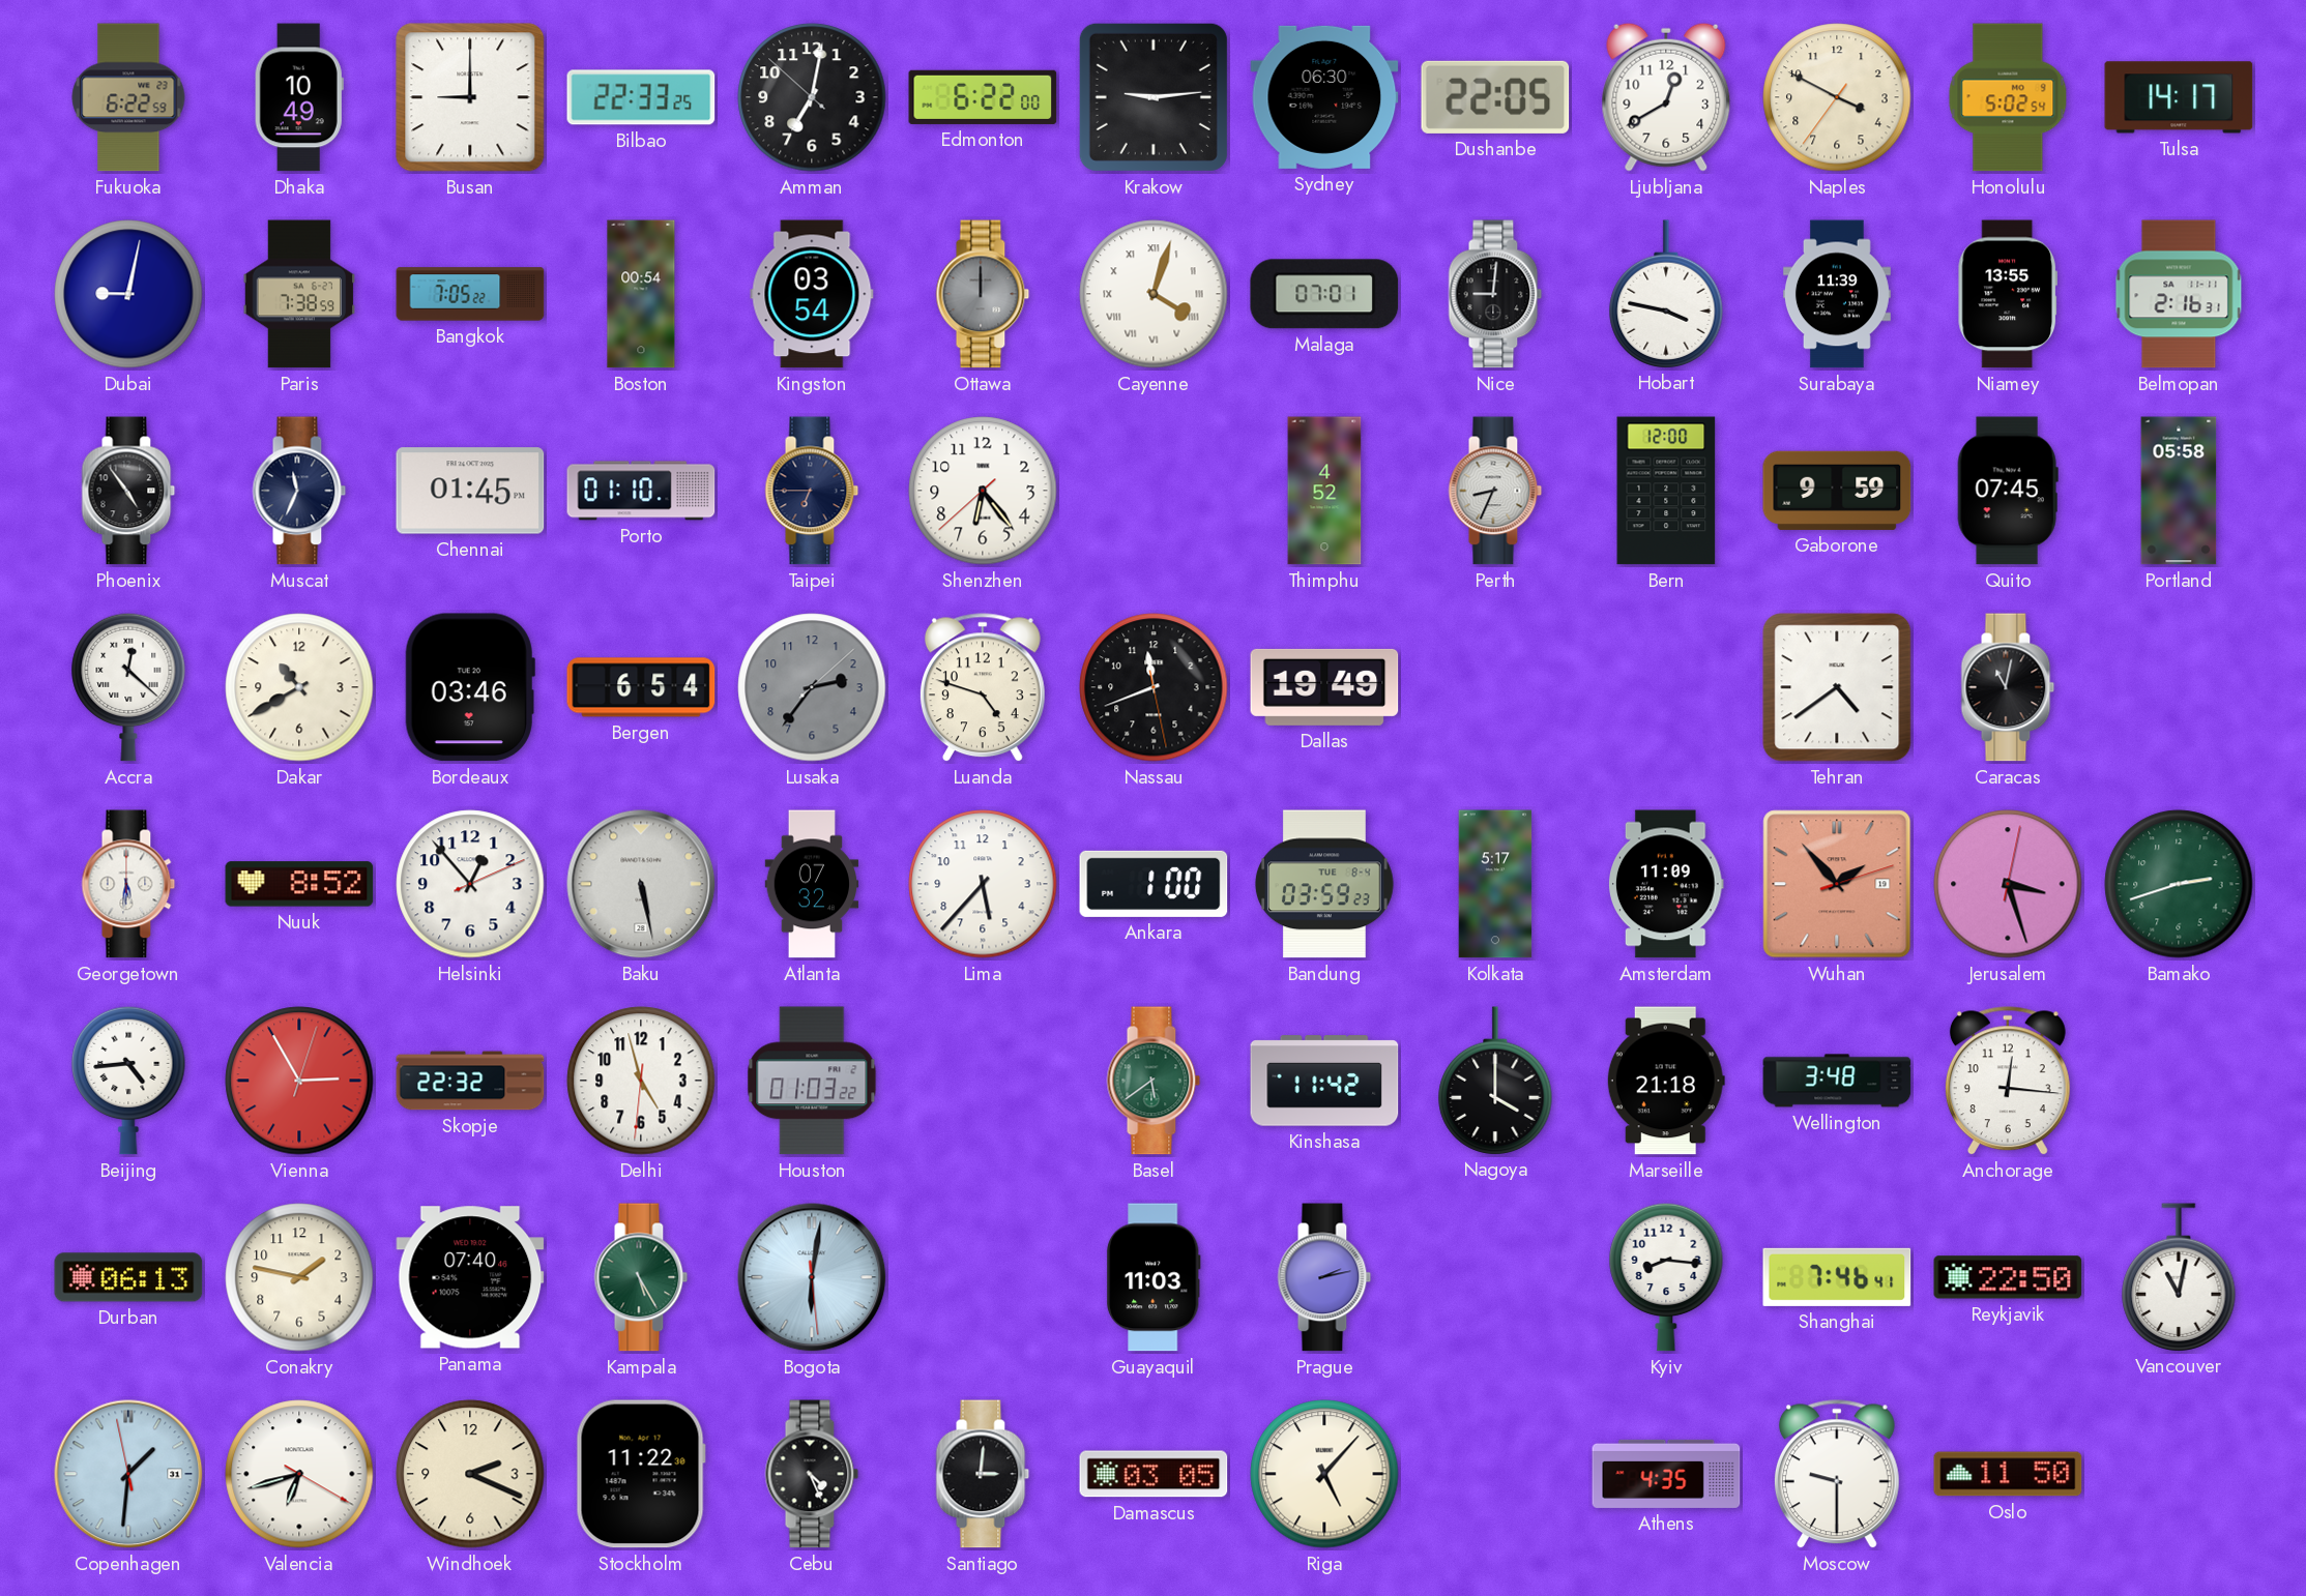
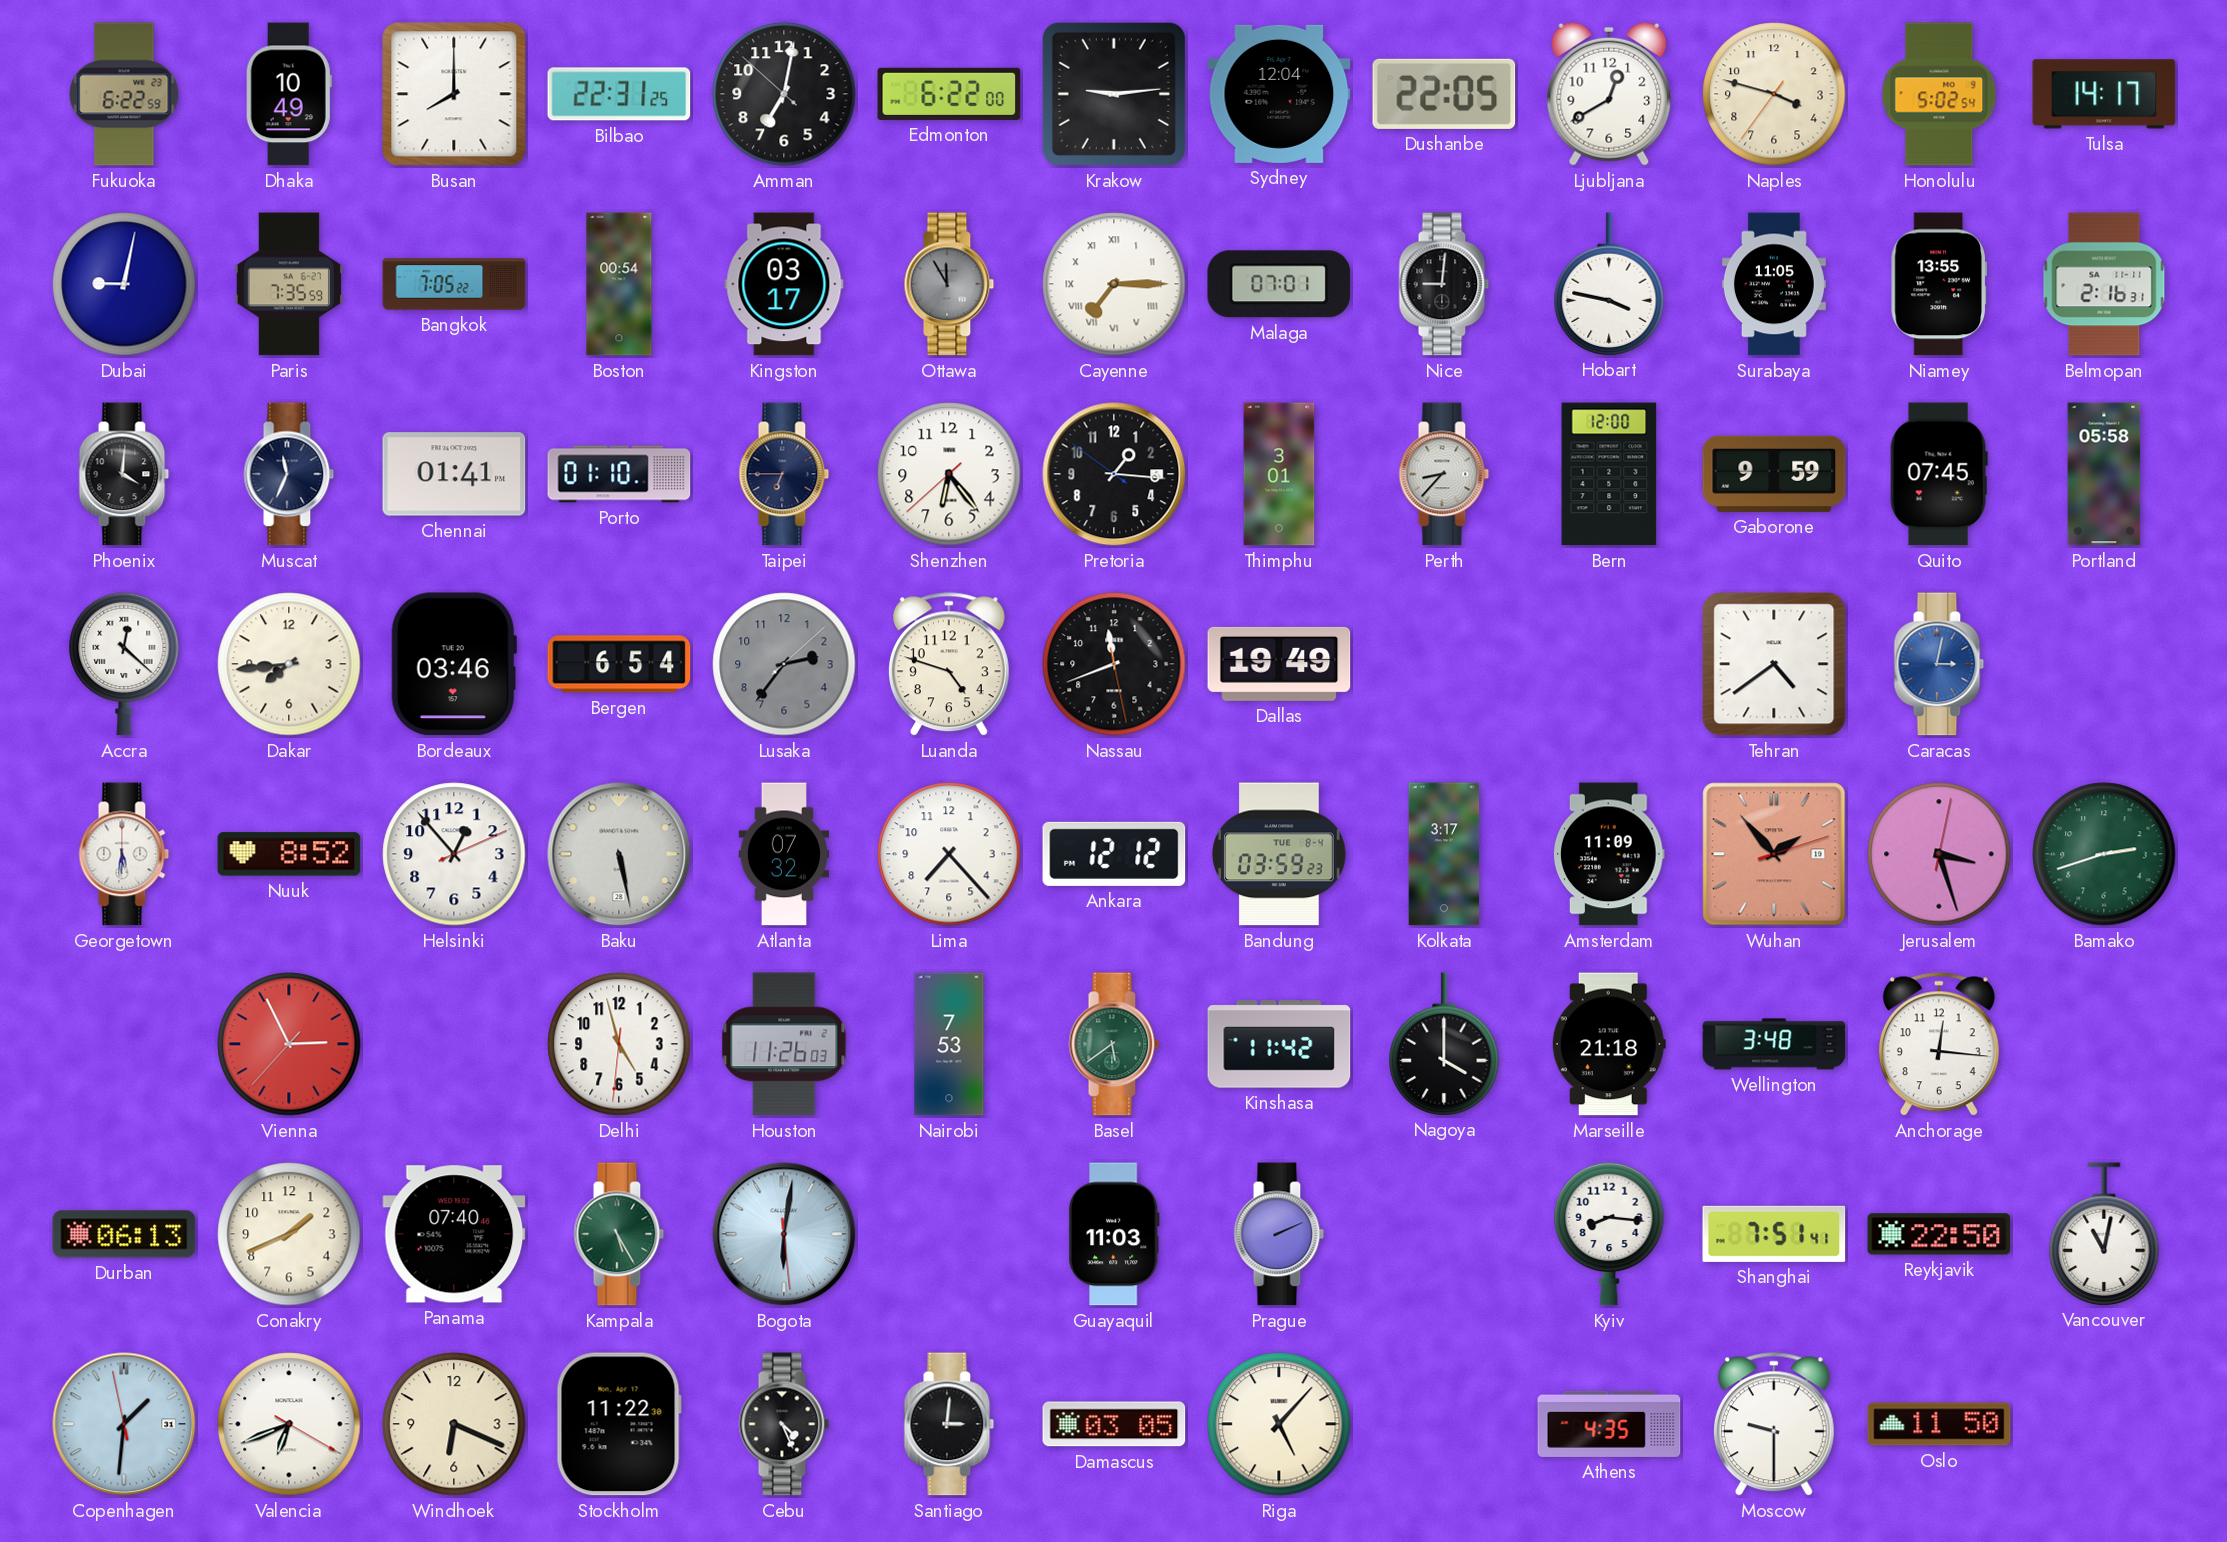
Busan: 9:00 -> 8:00 (454, 94)
Bilbao: 22:33 -> 22:31 (619, 94)
Sydney: 06:30 -> 12:04 (1279, 94)
Naples: 3:49 -> 3:47 (1774, 94)
Paris: 7:38 -> 7:35 (288, 284)
Kingston: 03:54 -> 03:17 (784, 284)
Ottawa: 12:00 -> 11:55 (949, 284)
Cayenne: 4:03 -> 7:15 (1114, 284)
Surabaya: 11:39 -> 11:05 (1774, 284)
Phoenix: 4:54 -> 4:01 (124, 474)
Chennai: 01:45 -> 01:41 (454, 474)
Pretoria: none -> 1:15 (1114, 474)
Thimphu: 4:52 -> 3:01 (1279, 474)
Perth: 8:34 -> 8:37 (1444, 474)
Dakar: 10:40 -> 7:44 (289, 664)
Caracas: 11:02 -> 3:02 (1939, 664)
Caracas dial: black -> blue (1939, 664)
Lima: 5:37 -> 7:23 (949, 854)
Ankara: 1:00 -> 12:12 (1114, 854)
Kolkata: 5:17 -> 3:17 (1444, 854)
Beijing: 4:44 -> none (128, 1081)
Vienna: 2:55:03 -> 2:55:37 (289, 1044)
Skopje: 22:32 -> none (470, 1081)
Houston: 01:03 -> 11:26 (784, 1044)
Nairobi: none -> 7:53 (949, 1044)
Conakry: 1:47 -> 1:41 (289, 1234)
Prague: 2:13 -> 2:11 (1279, 1234)
Shanghai: 7:46 -> 7:51 (1774, 1234)
Valencia: 6:42 -> 6:41 (289, 1424)
Windhoek: 2:19 -> 6:19 (454, 1424)
